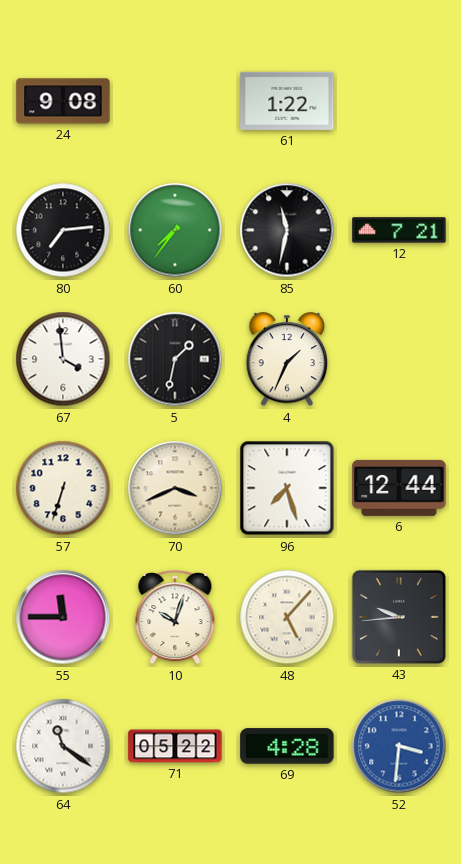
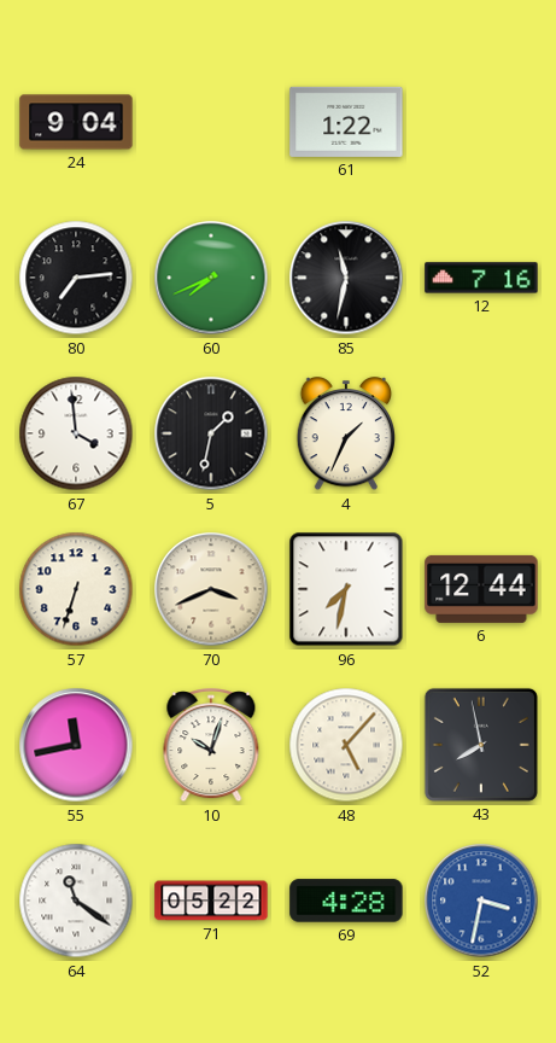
24: 9:08 -> 9:04 (76, 122)
60: 7:36 -> 7:41 (211, 278)
12: 7:21 -> 7:16 (481, 278)
96: 7:27 -> 7:32 (346, 589)
55: 11:45 -> 11:43 (76, 745)
43: 9:44 -> 7:58 (481, 745)
52: 3:31 -> 3:32 (481, 901)
